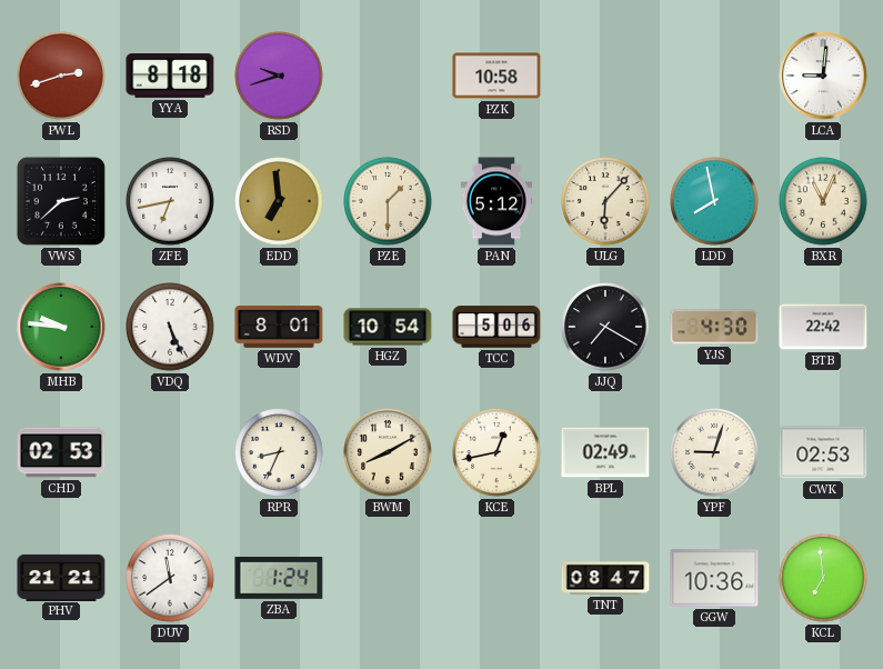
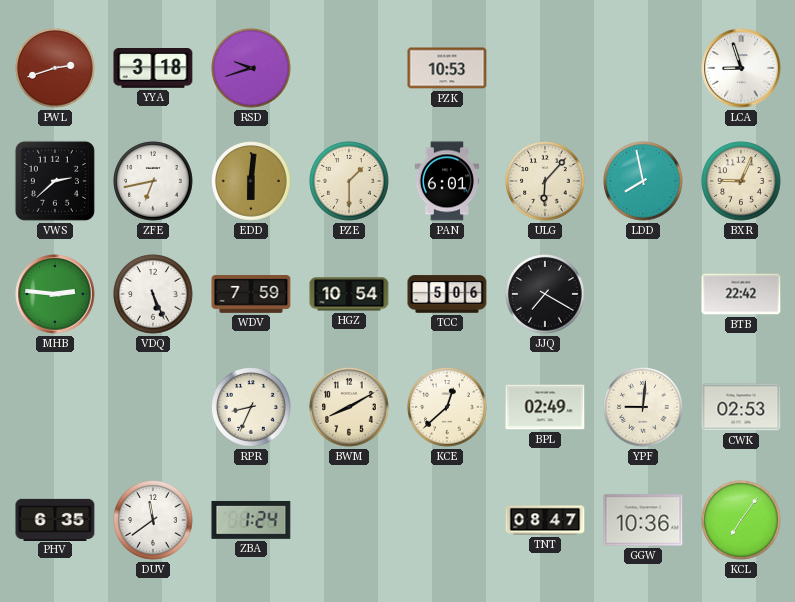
YYA: 8:18 -> 3:18 (153, 68)
PZK: 10:58 -> 10:53 (447, 68)
LCA: 9:01 -> 8:57 (741, 68)
EDD: 6:59 -> 6:01 (251, 181)
PAN: 5:12 -> 6:01 (447, 181)
BXR: 11:04 -> 9:04 (741, 181)
MHB: 9:46 -> 2:46 (55, 294)
WDV: 8:01 -> 7:59 (251, 294)
YJS: 4:30 -> none (714, 327)
CHD: 02:53 -> none (61, 452)
KCE: 12:43 -> 12:38 (447, 407)
YPF: 9:03 -> 9:01 (643, 407)
PHV: 21:21 -> 6:35 (55, 519)
KCL: 6:59 -> 7:06 (741, 520)
